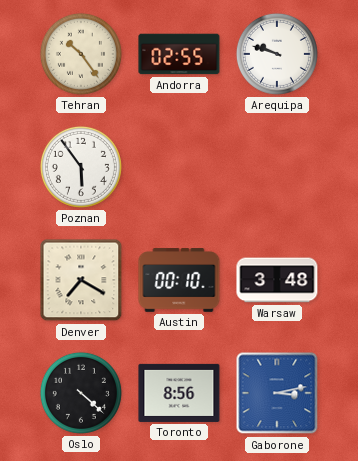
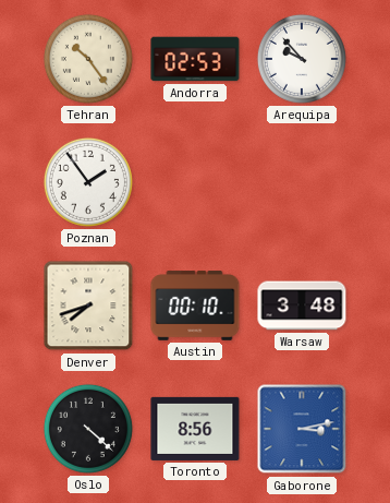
Andorra: 02:55 -> 02:53 (195, 59)
Arequipa: 9:48 -> 9:53 (302, 59)
Poznan: 5:54 -> 1:54 (88, 182)
Denver: 7:20 -> 7:42 (88, 306)
